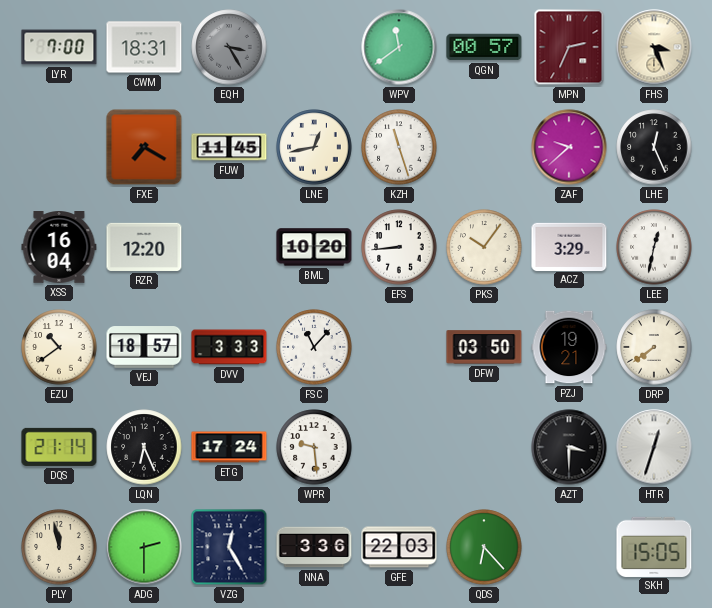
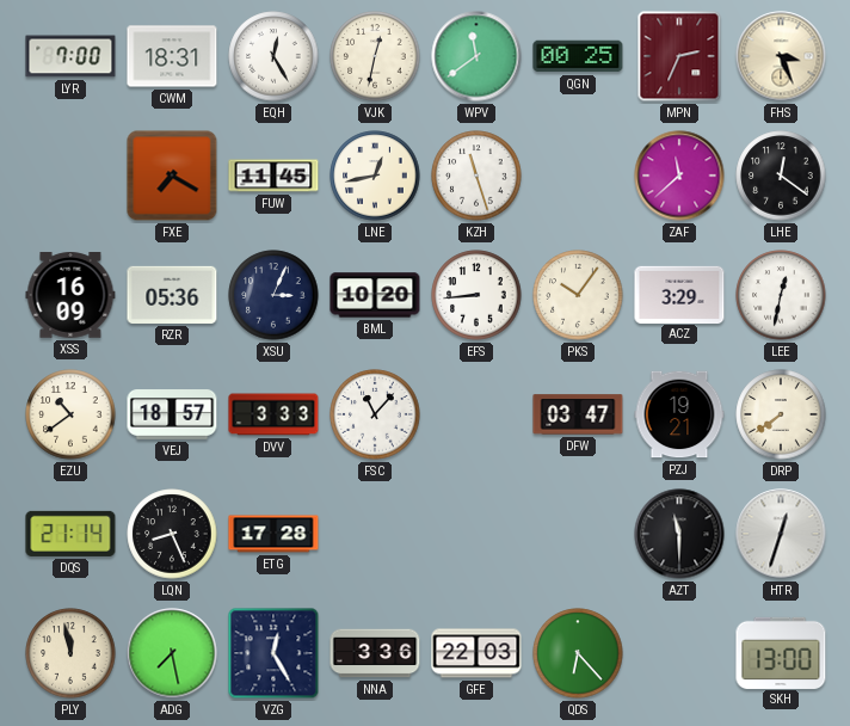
EQH: 3:25 -> 12:25 (273, 56)
EQH dial: grey -> white (273, 56)
VJK: none -> 12:32 (375, 56)
QGN: 00:57 -> 00:25 (578, 56)
ZAF: 9:38 -> 11:38 (679, 176)
LHE: 12:26 -> 12:21 (781, 176)
XSS: 16:04 -> 16:09 (70, 296)
RZR: 12:20 -> 05:36 (172, 295)
XSU: none -> 3:04 (273, 295)
DFW: 03:50 -> 03:47 (578, 414)
LQN: 6:26 -> 8:26 (172, 534)
ETG: 17:24 -> 17:28 (273, 534)
WPR: 9:29 -> none (314, 447)
AZT: 3:30 -> 11:30 (679, 534)
ADG: 2:30 -> 7:28 (172, 653)
SKH: 15:05 -> 13:00 (781, 652)
